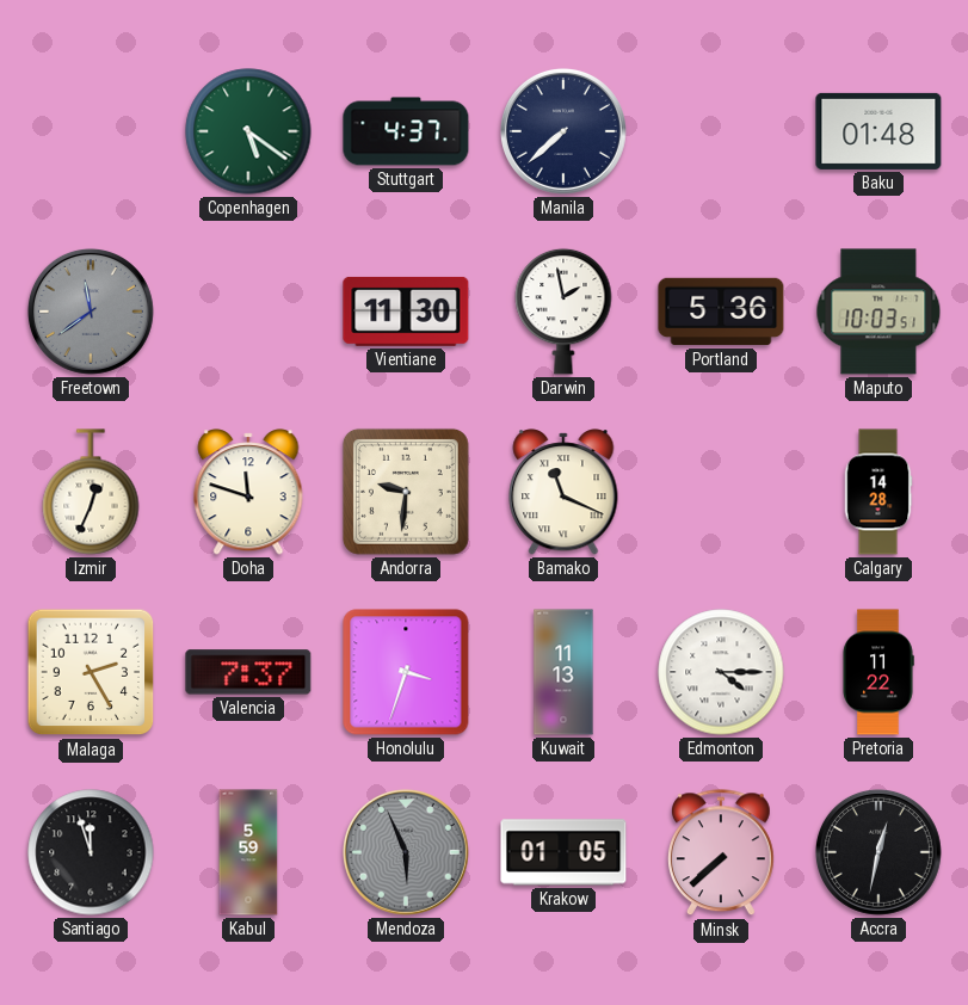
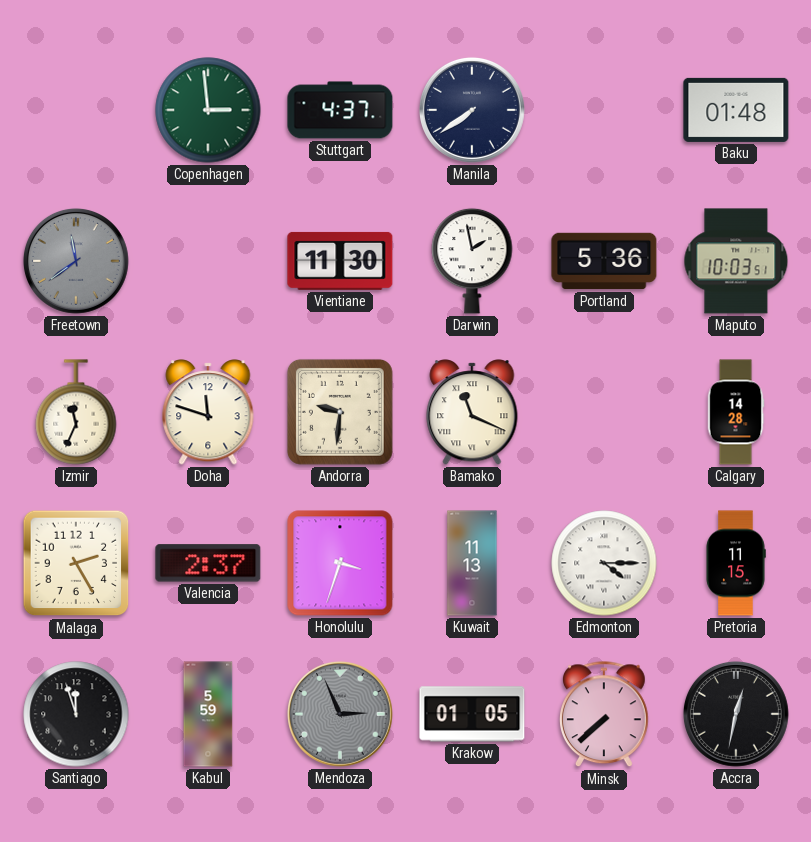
Copenhagen: 5:21 -> 2:59 (208, 110)
Manila: 7:38 -> 7:39 (472, 110)
Izmir: 12:34 -> 11:34 (76, 412)
Valencia: 7:37 -> 2:37 (208, 563)
Pretoria: 11:22 -> 11:15 (736, 563)
Mendoza: 5:56 -> 2:56 (340, 714)
